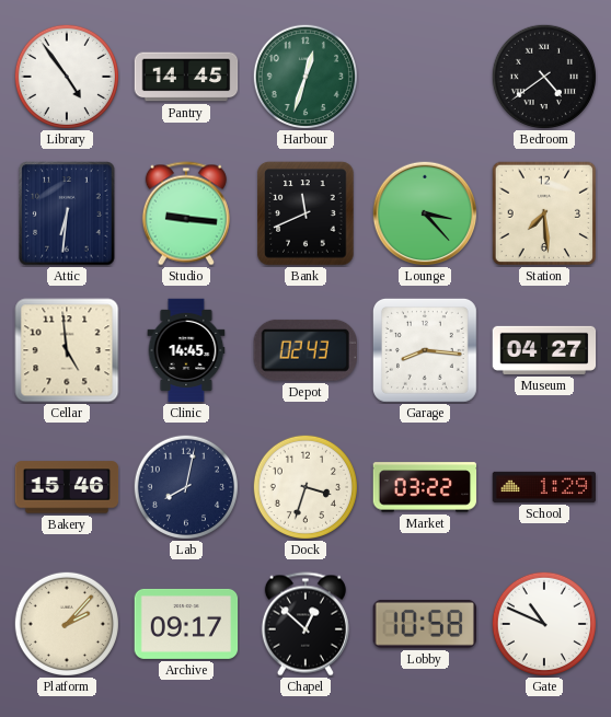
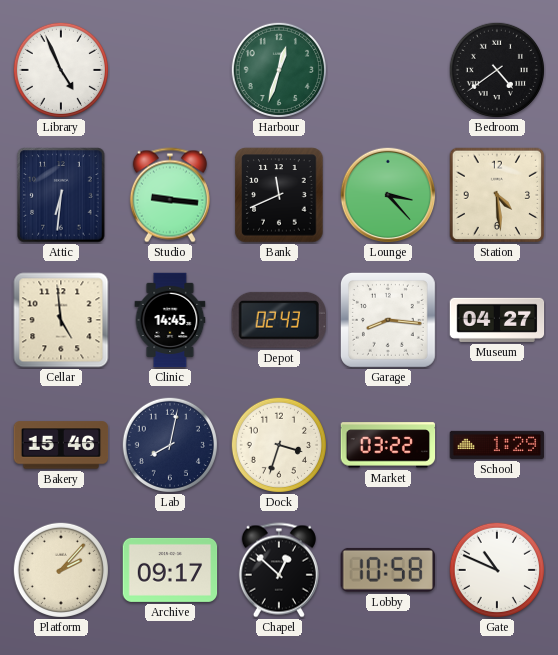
Library: 4:54 -> 4:56 (61, 70)
Pantry: 14:45 -> none (186, 77)
Station: 7:29 -> 4:29 (497, 195)
